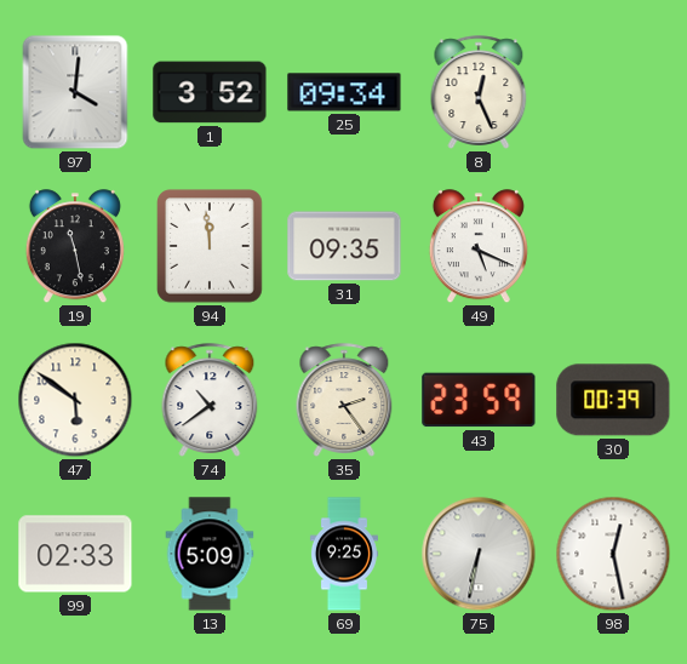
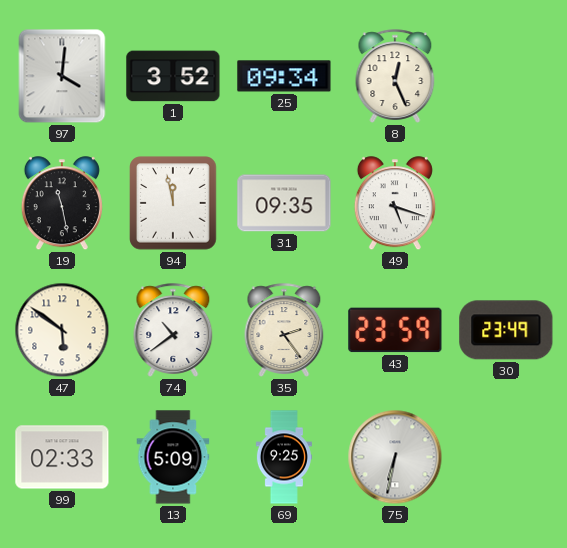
94: 11:59 -> 11:58 (173, 203)
49: 5:19 -> 5:18 (395, 204)
30: 00:39 -> 23:49 (506, 330)
98: 12:28 -> none (613, 554)
